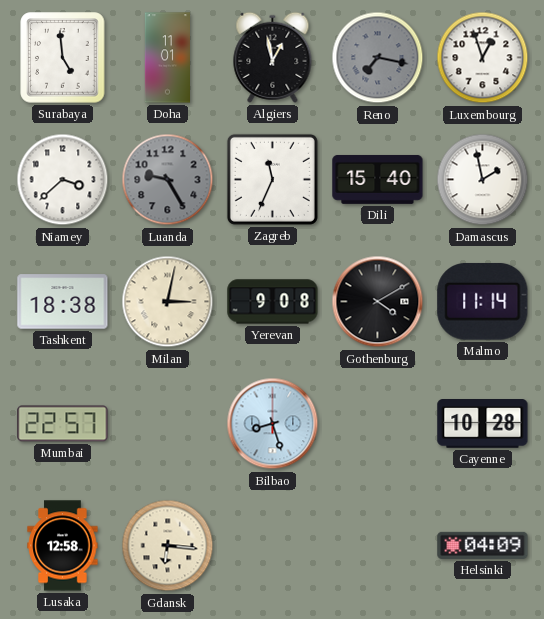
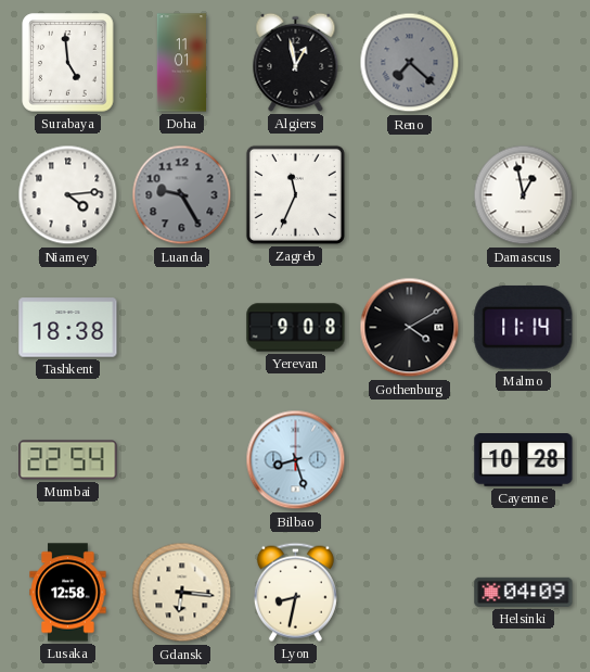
Reno: 7:17 -> 7:22 (410, 63)
Luxembourg: 12:57 -> none (483, 58)
Niamey: 3:38 -> 4:14 (68, 195)
Dili: 15:40 -> none (378, 179)
Damascus: 1:58 -> 12:58 (524, 195)
Milan: 3:02 -> none (168, 302)
Mumbai: 22:57 -> 22:54 (68, 460)
Lyon: none -> 8:32 (295, 592)
